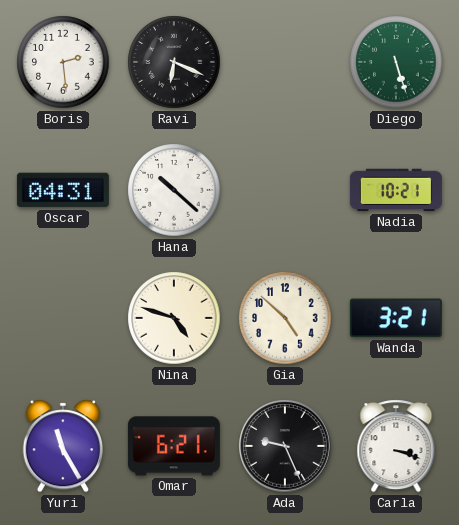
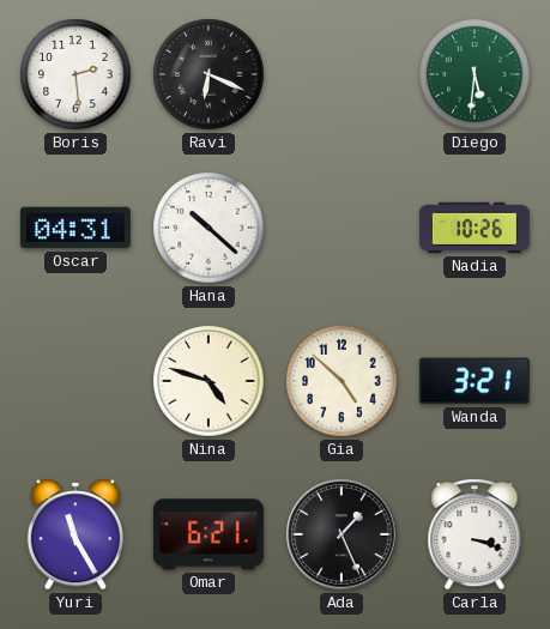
Diego: 5:27 -> 5:31 (475, 74)
Nadia: 10:21 -> 10:26 (475, 228)
Ada: 9:26 -> 1:26 (342, 534)
